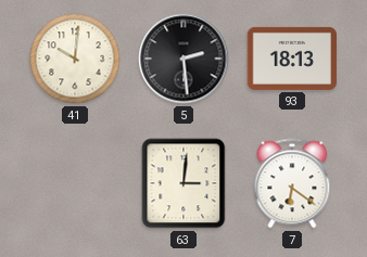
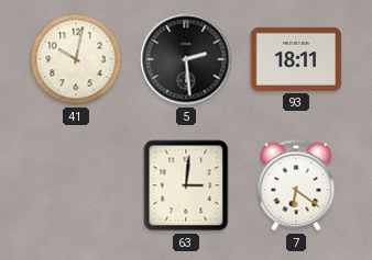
41: 10:01 -> 10:02 (76, 59)
93: 18:13 -> 18:11 (296, 59)
